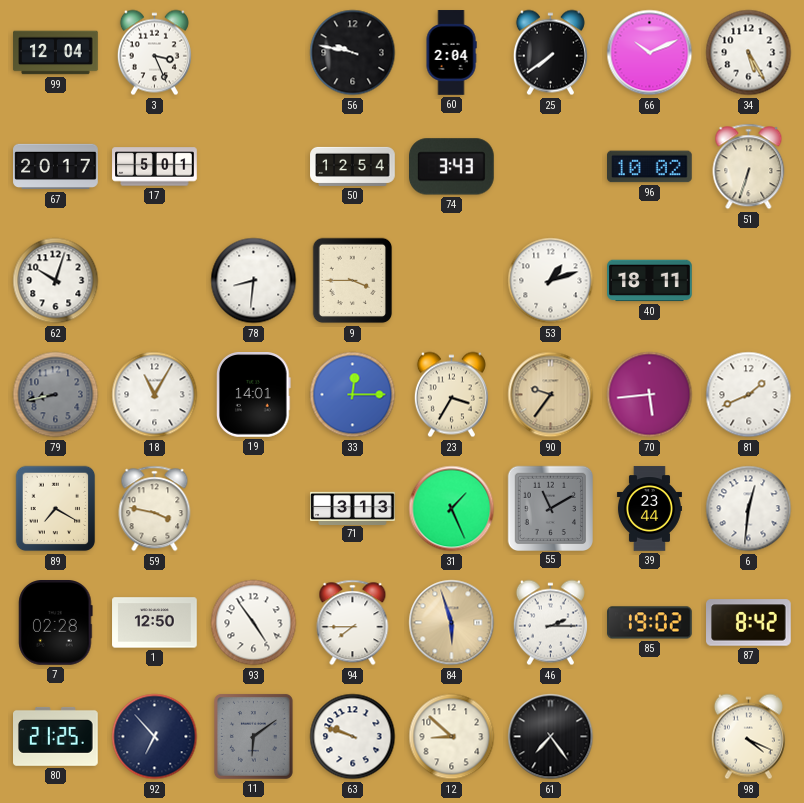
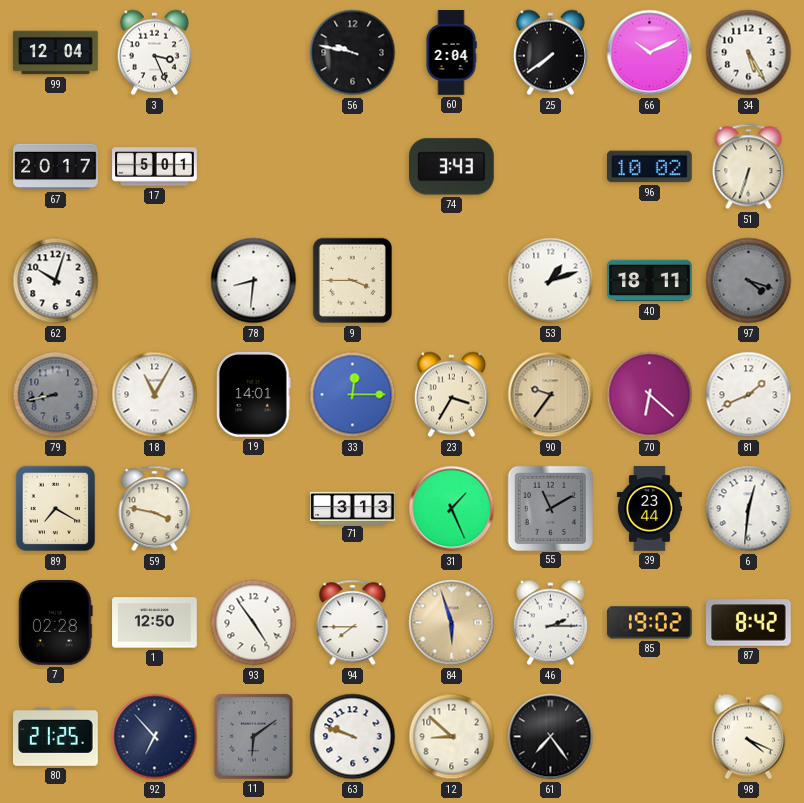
50: 12:54 -> none (353, 166)
97: none -> 4:18 (749, 281)
70: 5:44 -> 6:22 (650, 395)
